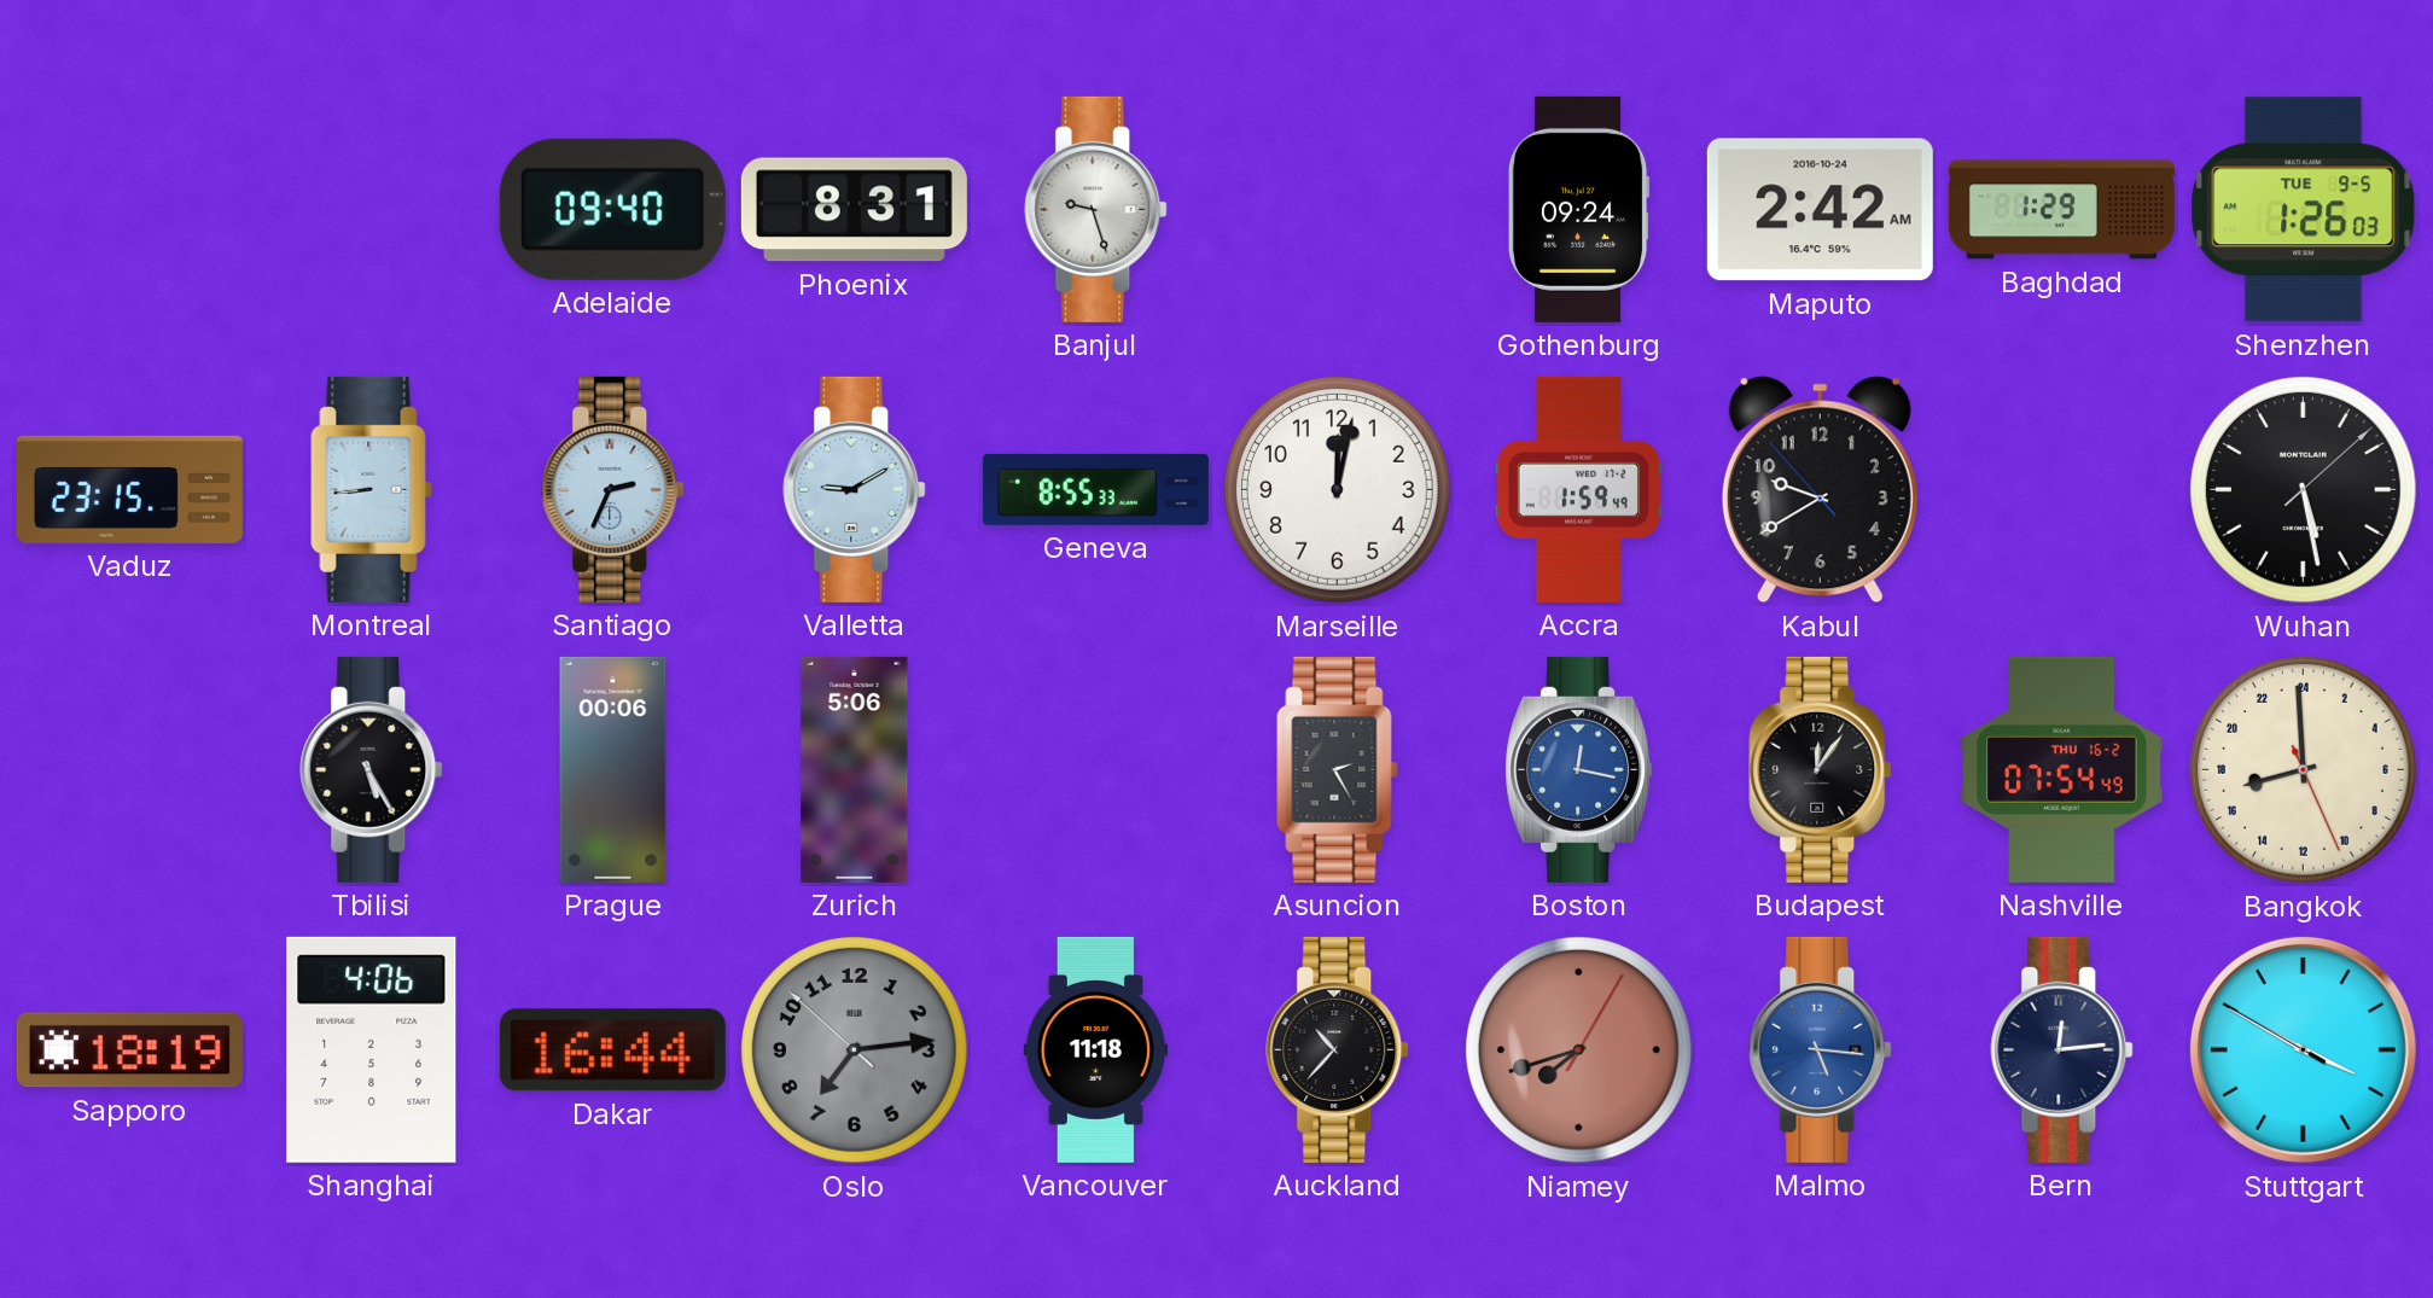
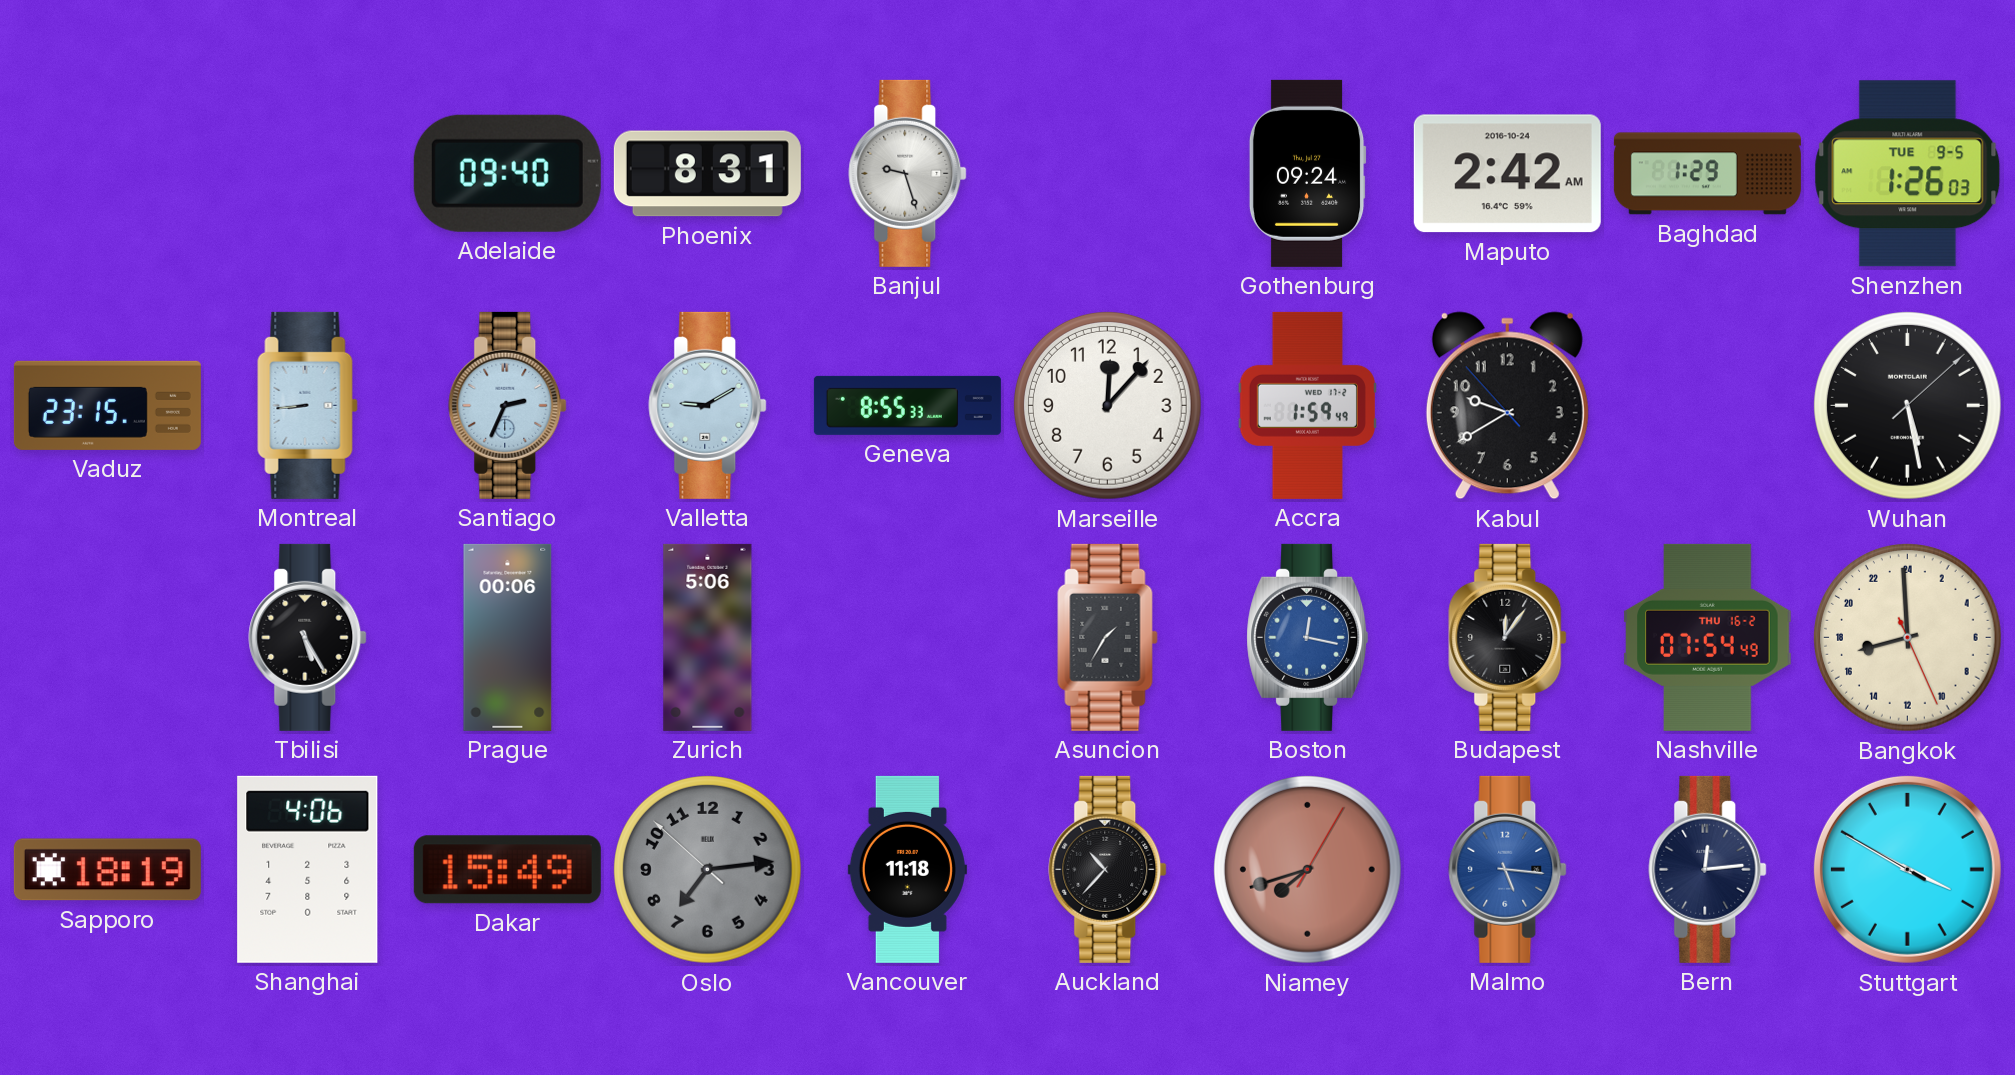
Marseille: 12:02 -> 12:07 (1108, 406)
Asuncion: 2:25 -> 1:35 (1108, 637)
Dakar: 16:44 -> 15:49 (507, 870)
